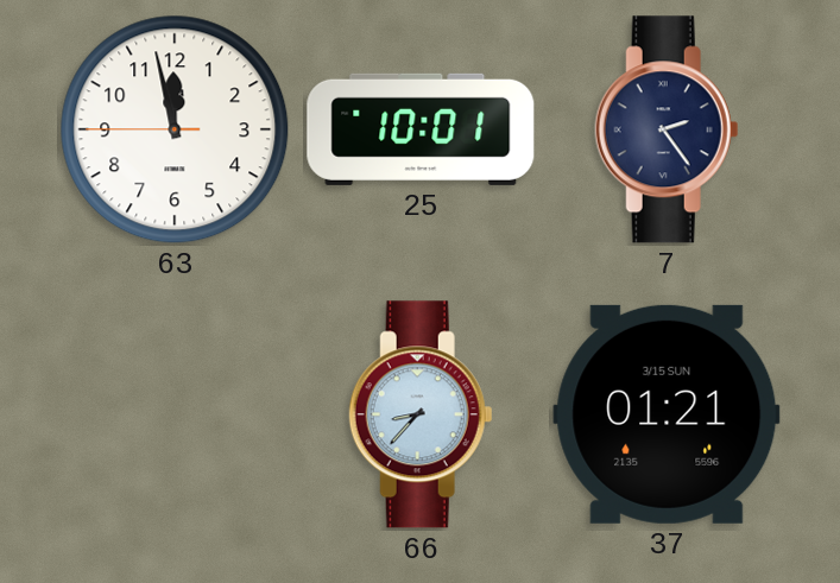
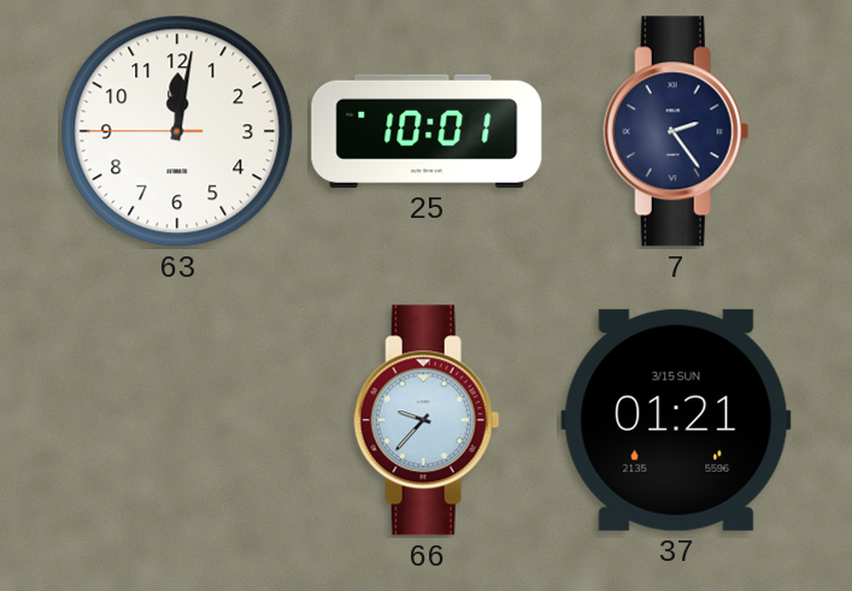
63: 11:57 -> 12:01 (177, 131)
66: 8:37 -> 9:37 (427, 420)
